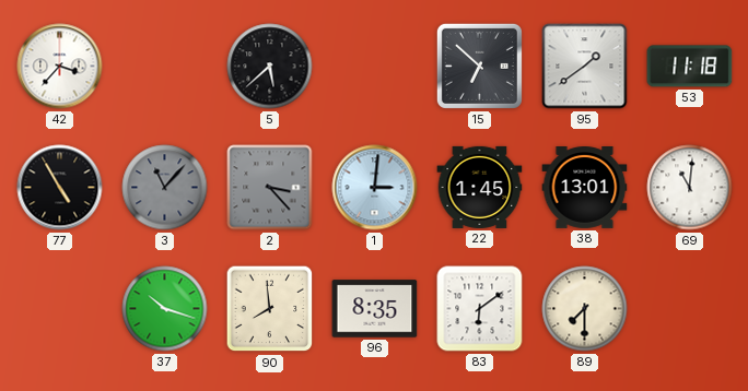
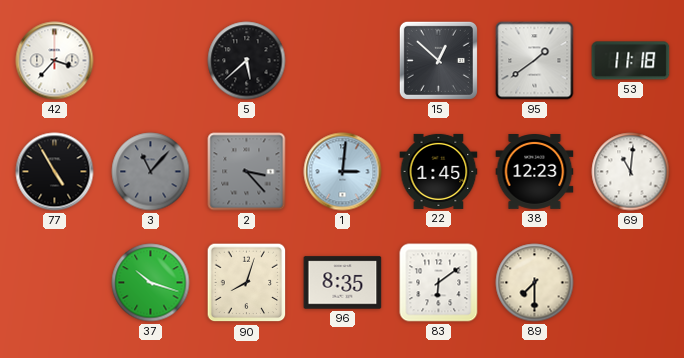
15: 6:52 -> 12:52 (438, 60)
38: 13:01 -> 12:23 (535, 172)
90: 7:59 -> 8:03 (247, 283)
